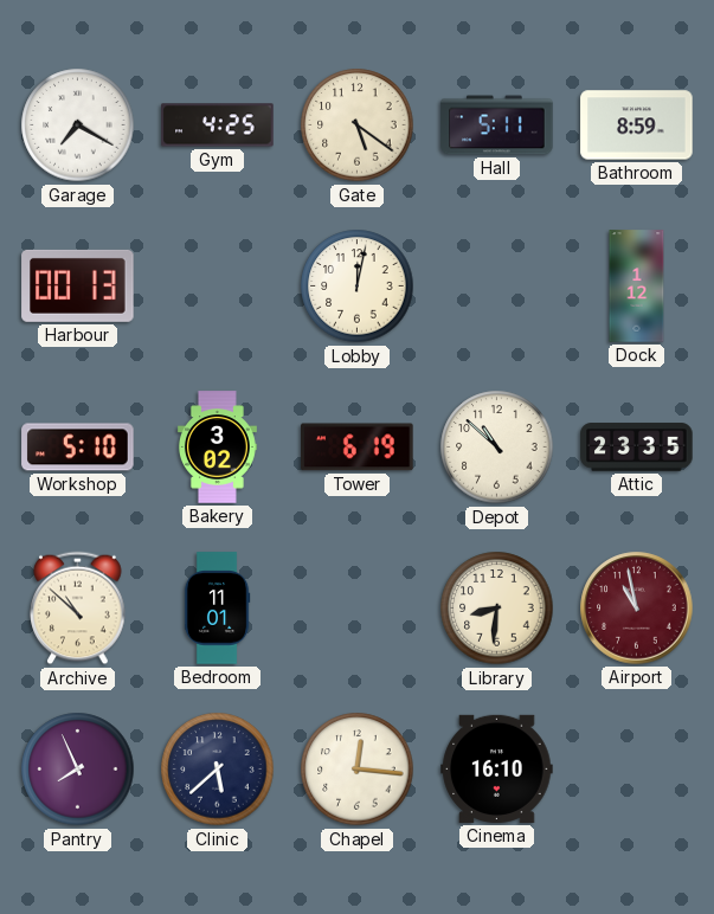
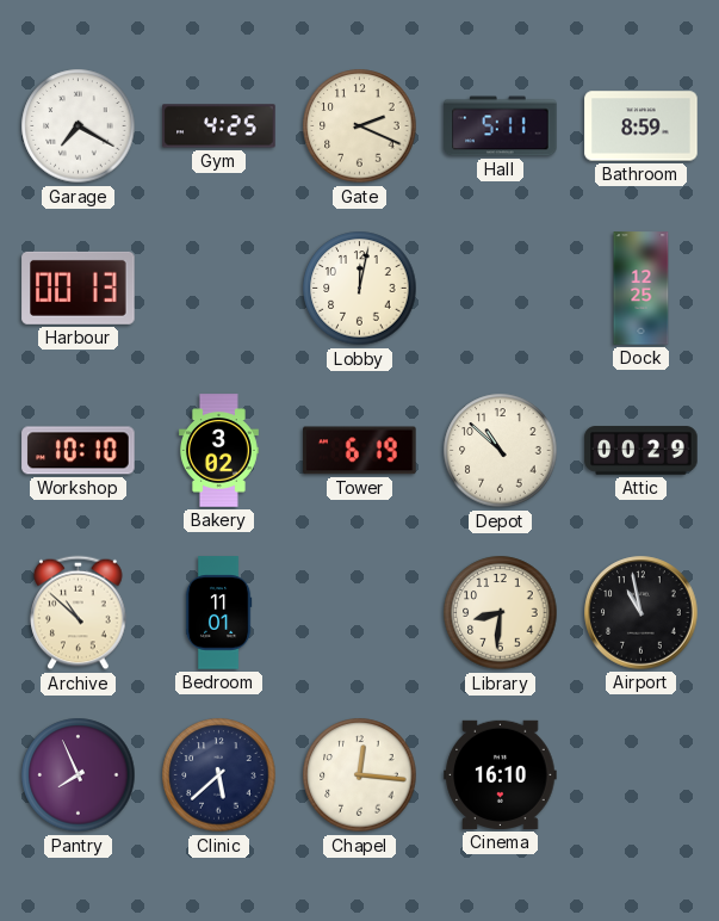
Gate: 5:21 -> 2:19 (360, 126)
Dock: 1:12 -> 12:25 (641, 289)
Workshop: 5:10 -> 10:10 (79, 451)
Attic: 23:35 -> 00:29 (641, 451)
Airport dial: burgundy -> black (641, 613)
